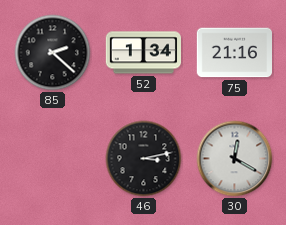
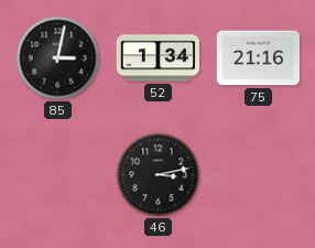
85: 2:22 -> 3:02 (58, 58)
30: 12:20 -> none (235, 159)
